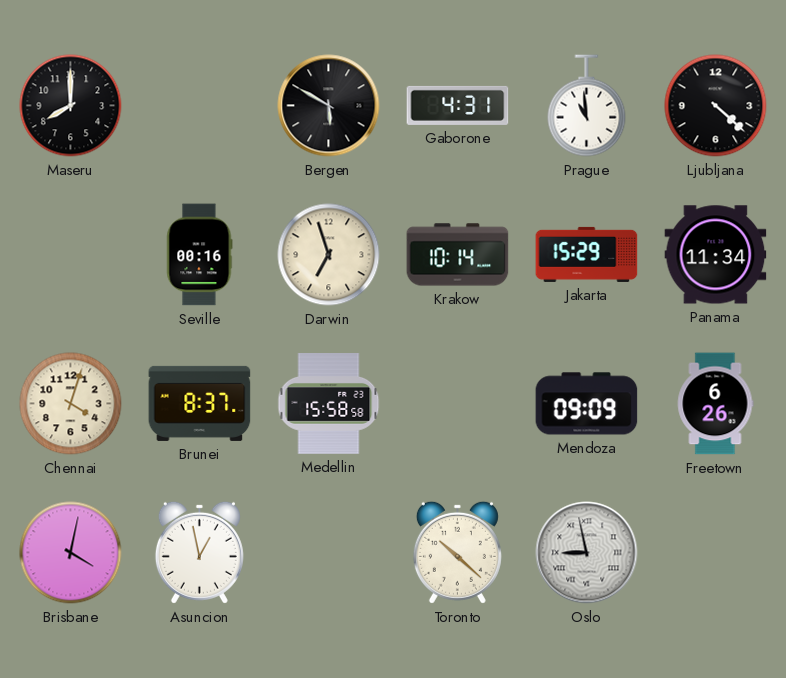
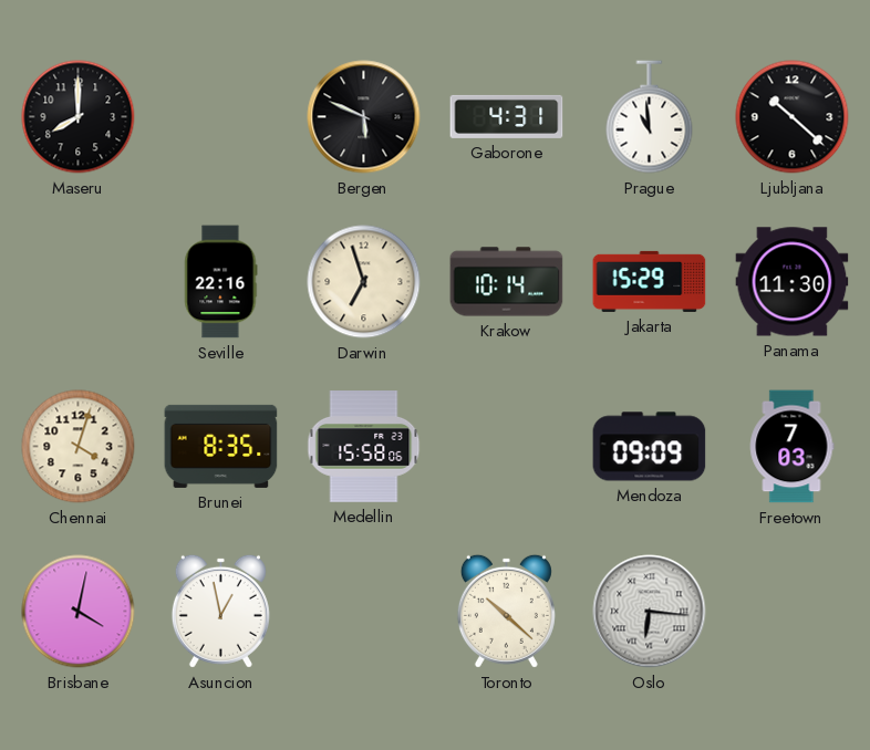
Bergen: 5:50 -> 5:49 (364, 117)
Ljubljana: 4:22 -> 10:22 (793, 117)
Seville: 00:16 -> 22:16 (221, 282)
Panama: 11:34 -> 11:30 (793, 282)
Brunei: 8:37 -> 8:35 (221, 446)
Medellin: 15:58:58 -> 15:58:06 (364, 447)
Freetown: 6:26 -> 7:03 (791, 447)
Oslo: 8:58 -> 6:16 (650, 612)
